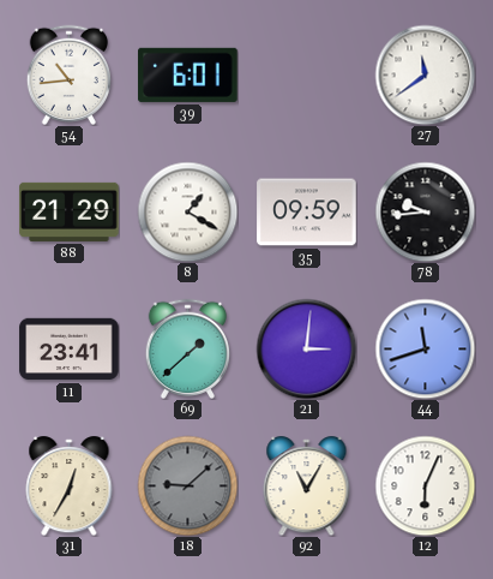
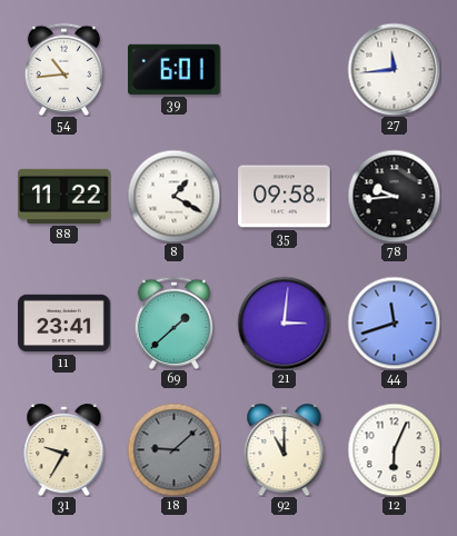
27: 11:39 -> 11:44 (394, 69)
88: 21:29 -> 11:22 (64, 196)
35: 09:59 -> 09:58 (285, 197)
31: 12:35 -> 9:35 (64, 450)
92: 11:05 -> 11:00 (285, 450)
